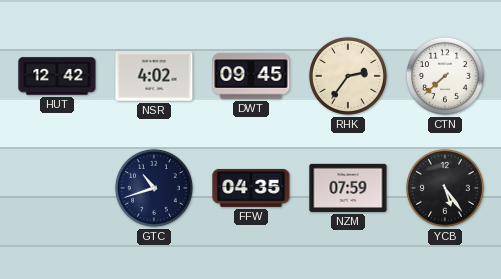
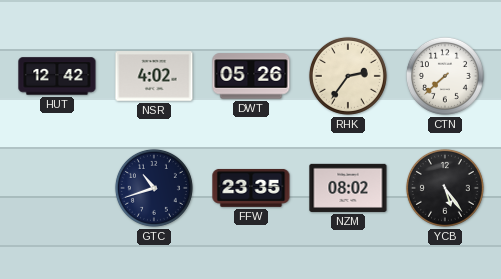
DWT: 09:45 -> 05:26 (251, 76)
FFW: 04:35 -> 23:35 (251, 188)
NZM: 07:59 -> 08:02 (348, 188)
